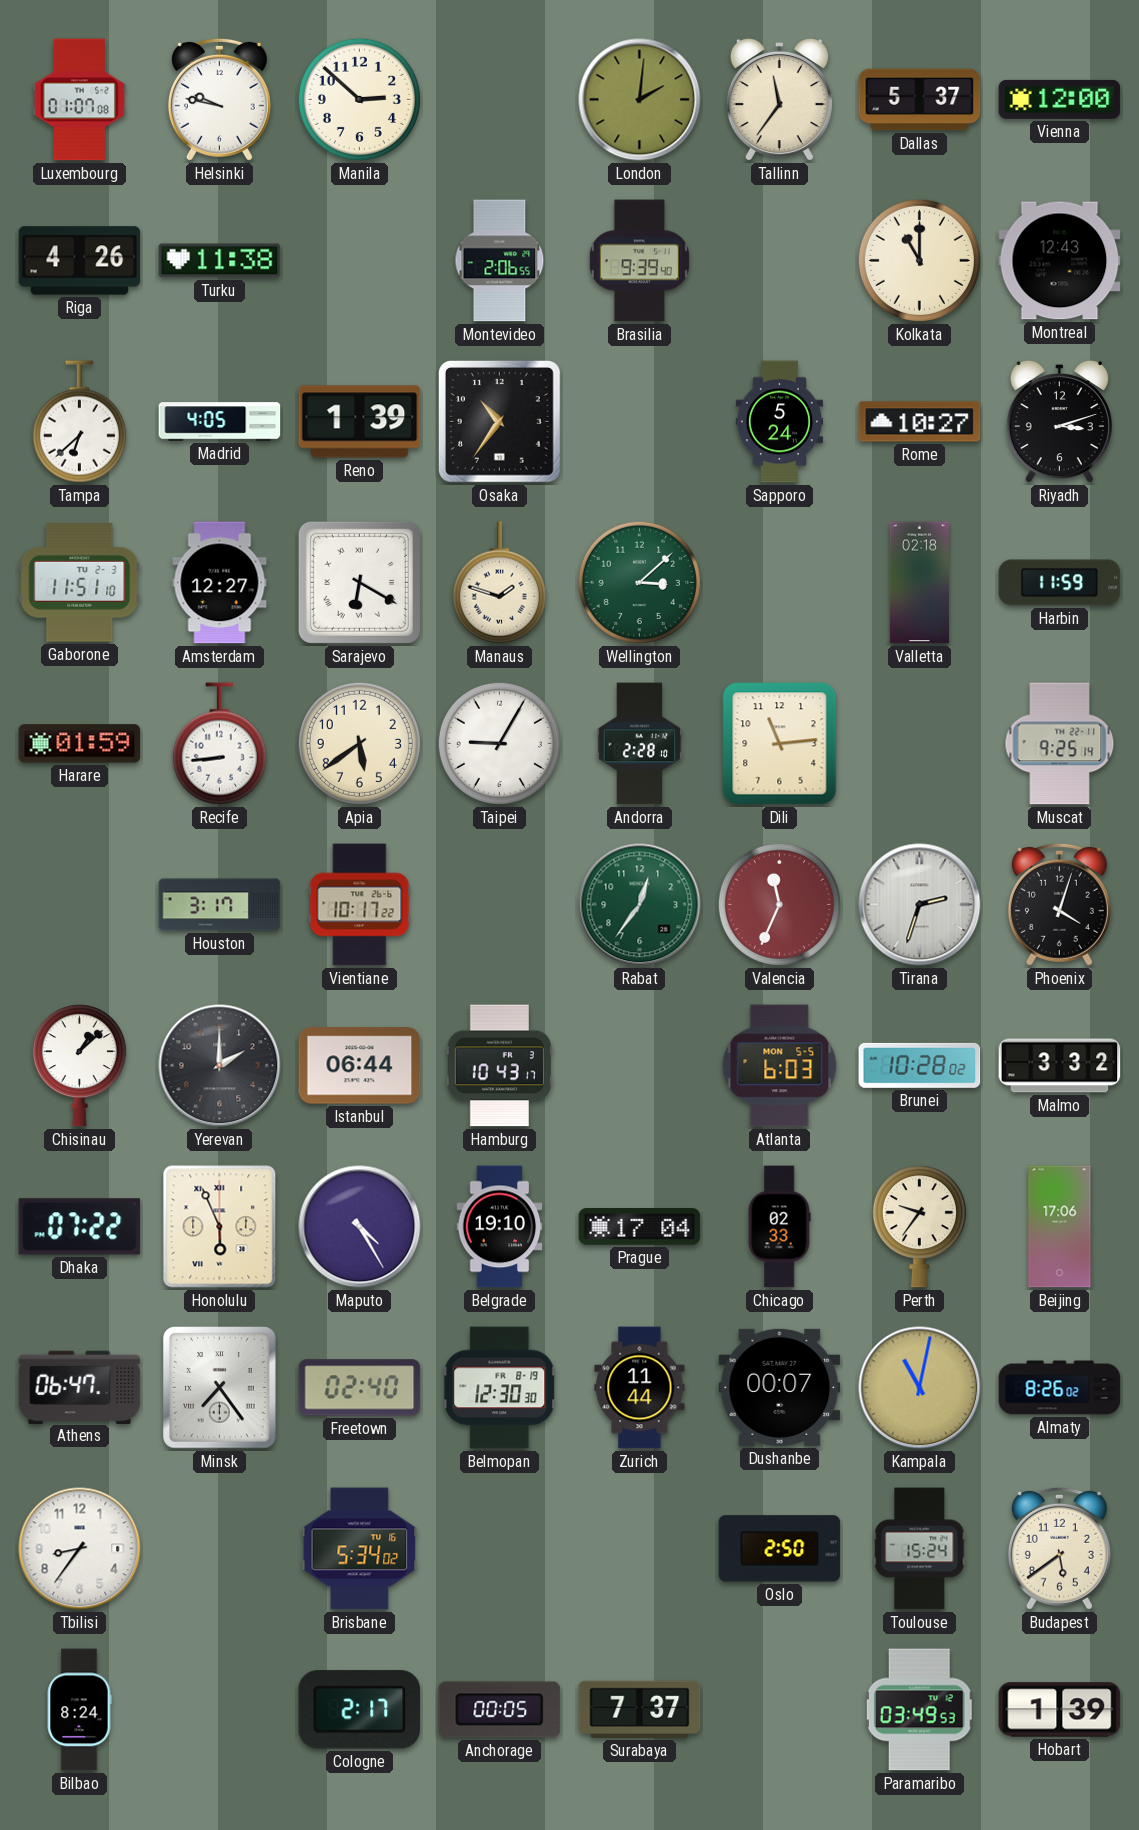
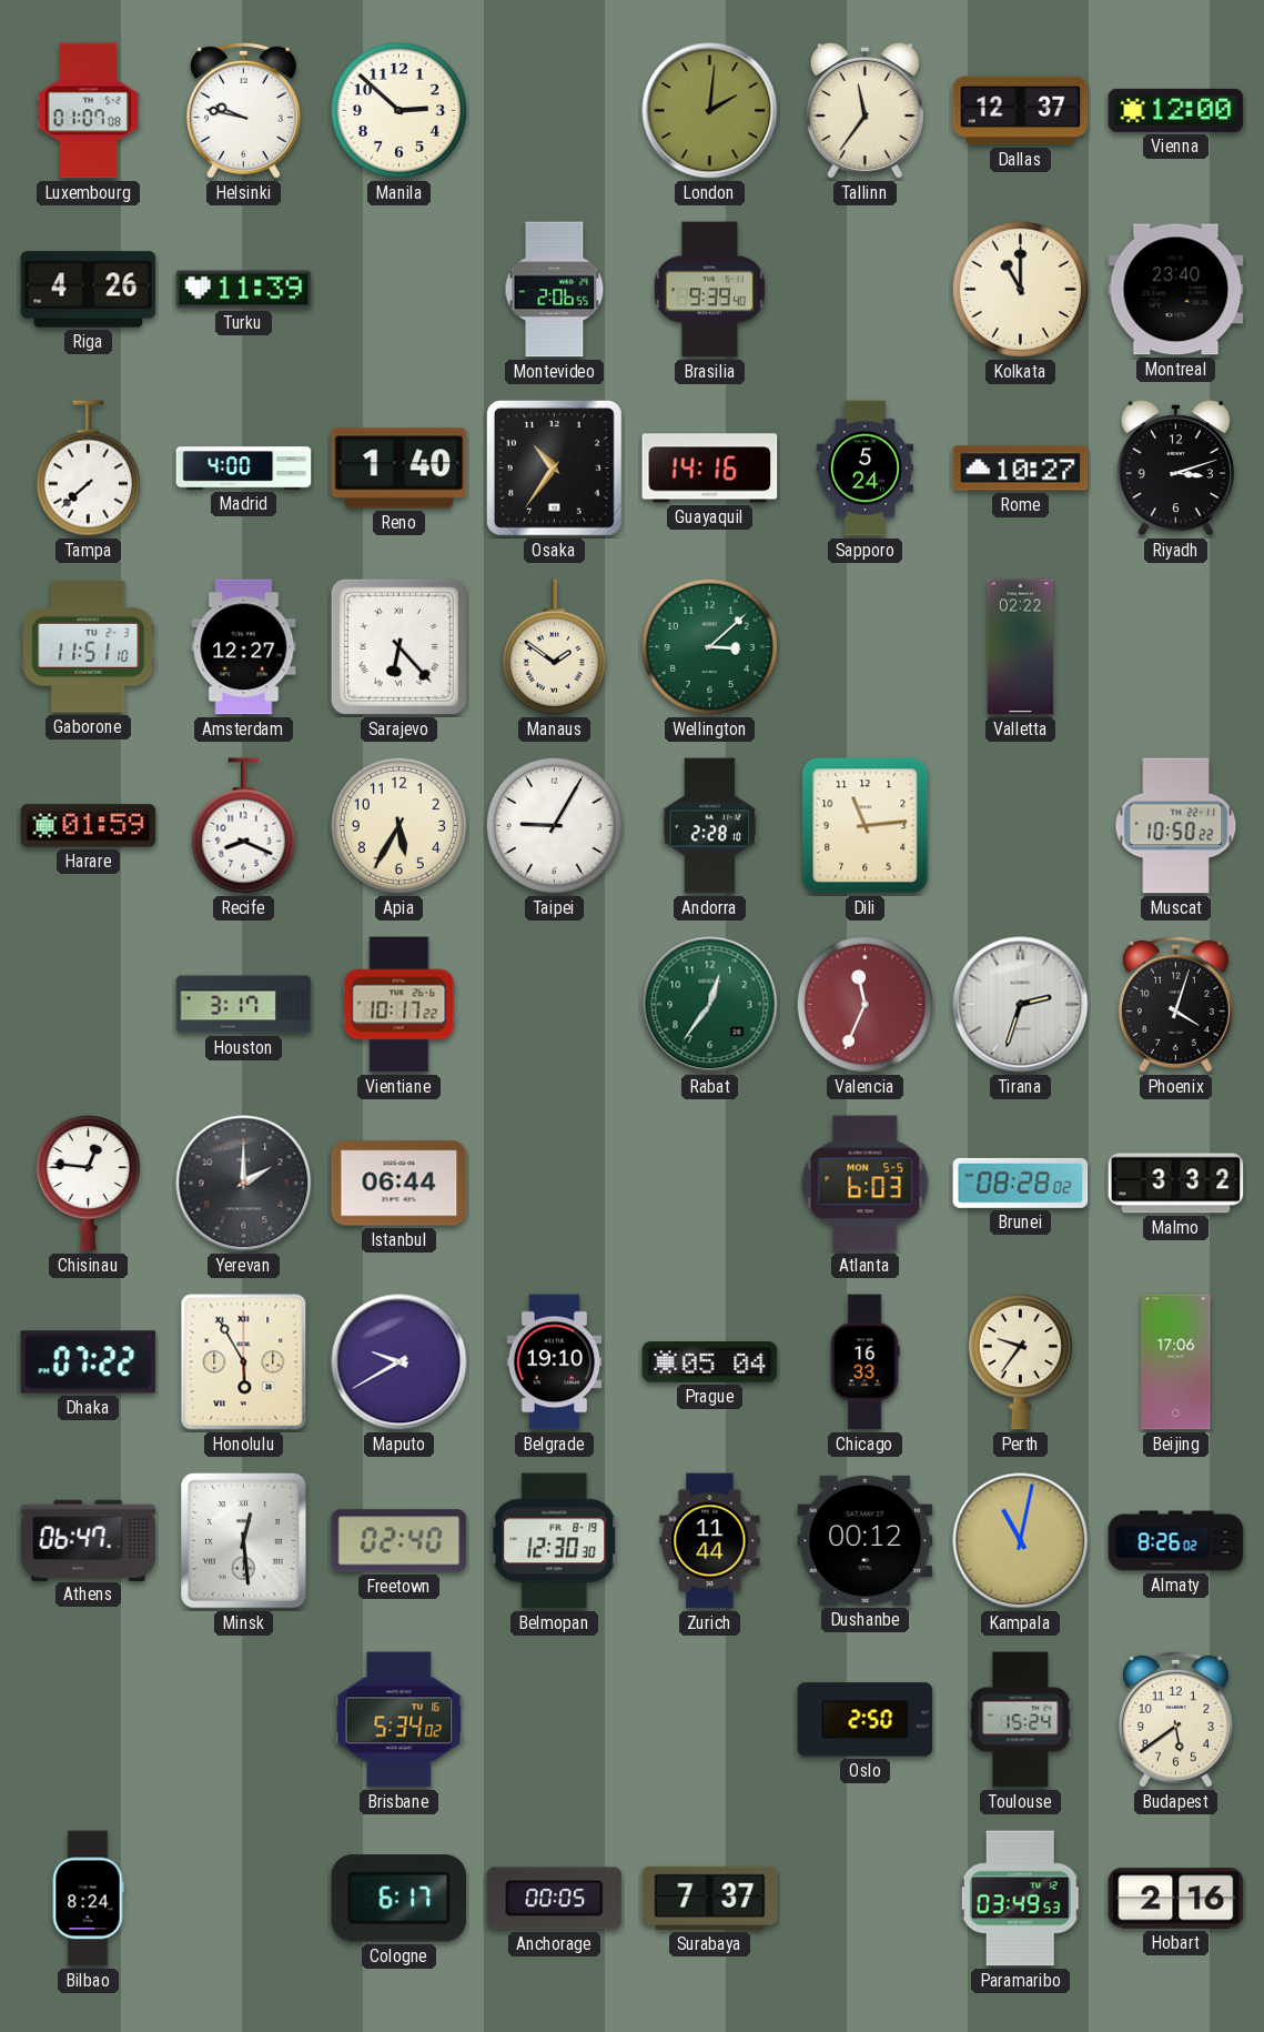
Dallas: 5:37 -> 12:37 (1021, 111)
Turku: 11:38 -> 11:39 (244, 290)
Montreal: 12:43 -> 23:40 (1176, 290)
Tampa: 6:38 -> 7:38 (88, 469)
Madrid: 4:05 -> 4:00 (244, 469)
Reno: 1:39 -> 1:40 (400, 469)
Guayaquil: none -> 14:16 (710, 469)
Sarajevo: 6:20 -> 6:23 (398, 646)
Manaus: 1:48 -> 1:51 (554, 647)
Valletta: 02:18 -> 02:22 (1020, 647)
Harbin: 11:59 -> none (1060, 583)
Recife: 8:44 -> 8:19 (243, 826)
Apia: 5:39 -> 5:35 (398, 825)
Muscat: 9:25 -> 10:50 (1176, 826)
Chisinau: 1:08 -> 12:46 (88, 1184)
Hamburg: 10:43 -> none (499, 1066)
Brunei: 10:28 -> 08:28 (1021, 1183)
Honolulu: 5:56 -> 5:55 (244, 1362)
Maputo: 4:25 -> 9:40 (400, 1362)
Prague: 17:04 -> 05:04 (710, 1362)
Chicago: 02:33 -> 16:33 (864, 1362)
Minsk: 7:24 -> 12:29 (244, 1541)
Dushanbe: 00:07 -> 00:12 (866, 1540)
Tbilisi: 8:36 -> none (80, 1549)
Cologne: 2:17 -> 6:17 (400, 1899)
Hobart: 1:39 -> 2:16 (1176, 1899)
